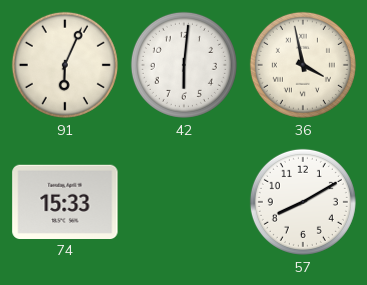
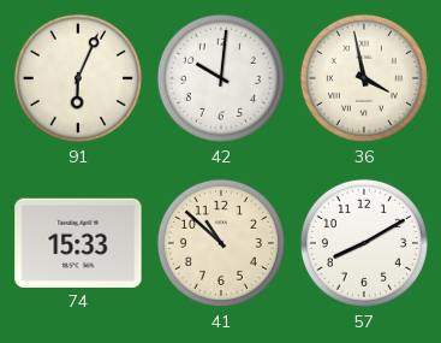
42: 6:01 -> 10:01 (221, 78)
41: none -> 10:52 (221, 243)
